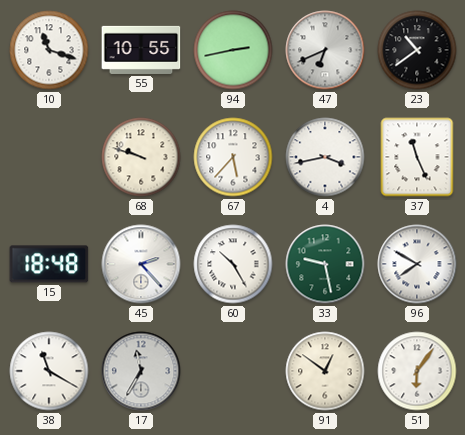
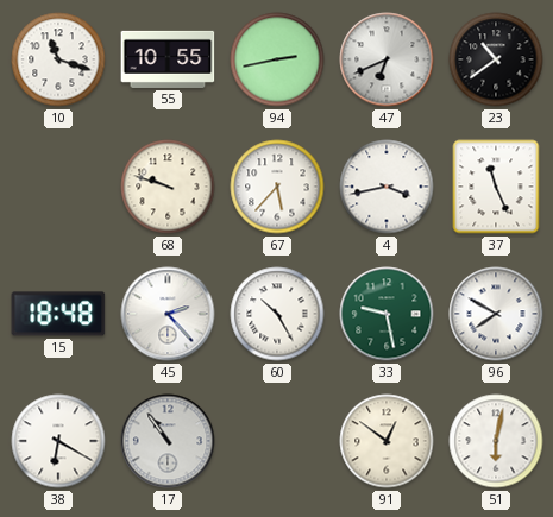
38: 11:20 -> 6:20 (58, 441)
17: 11:35 -> 10:54 (168, 441)
51: 6:06 -> 6:02 (496, 441)
